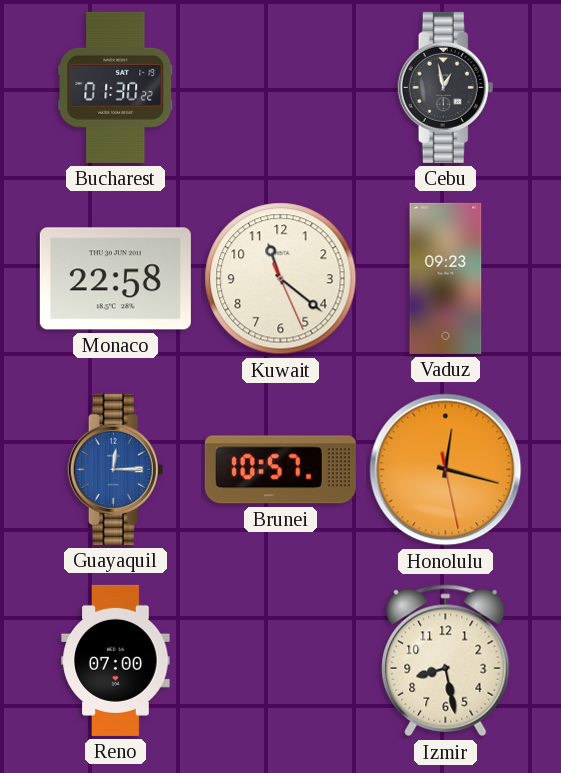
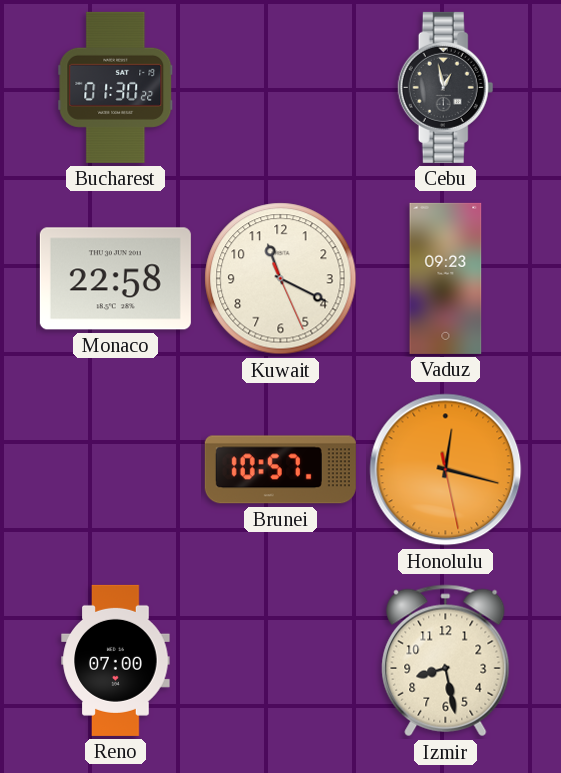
Kuwait: 11:21 -> 11:19 (281, 279)
Guayaquil: 12:15 -> none (116, 469)
